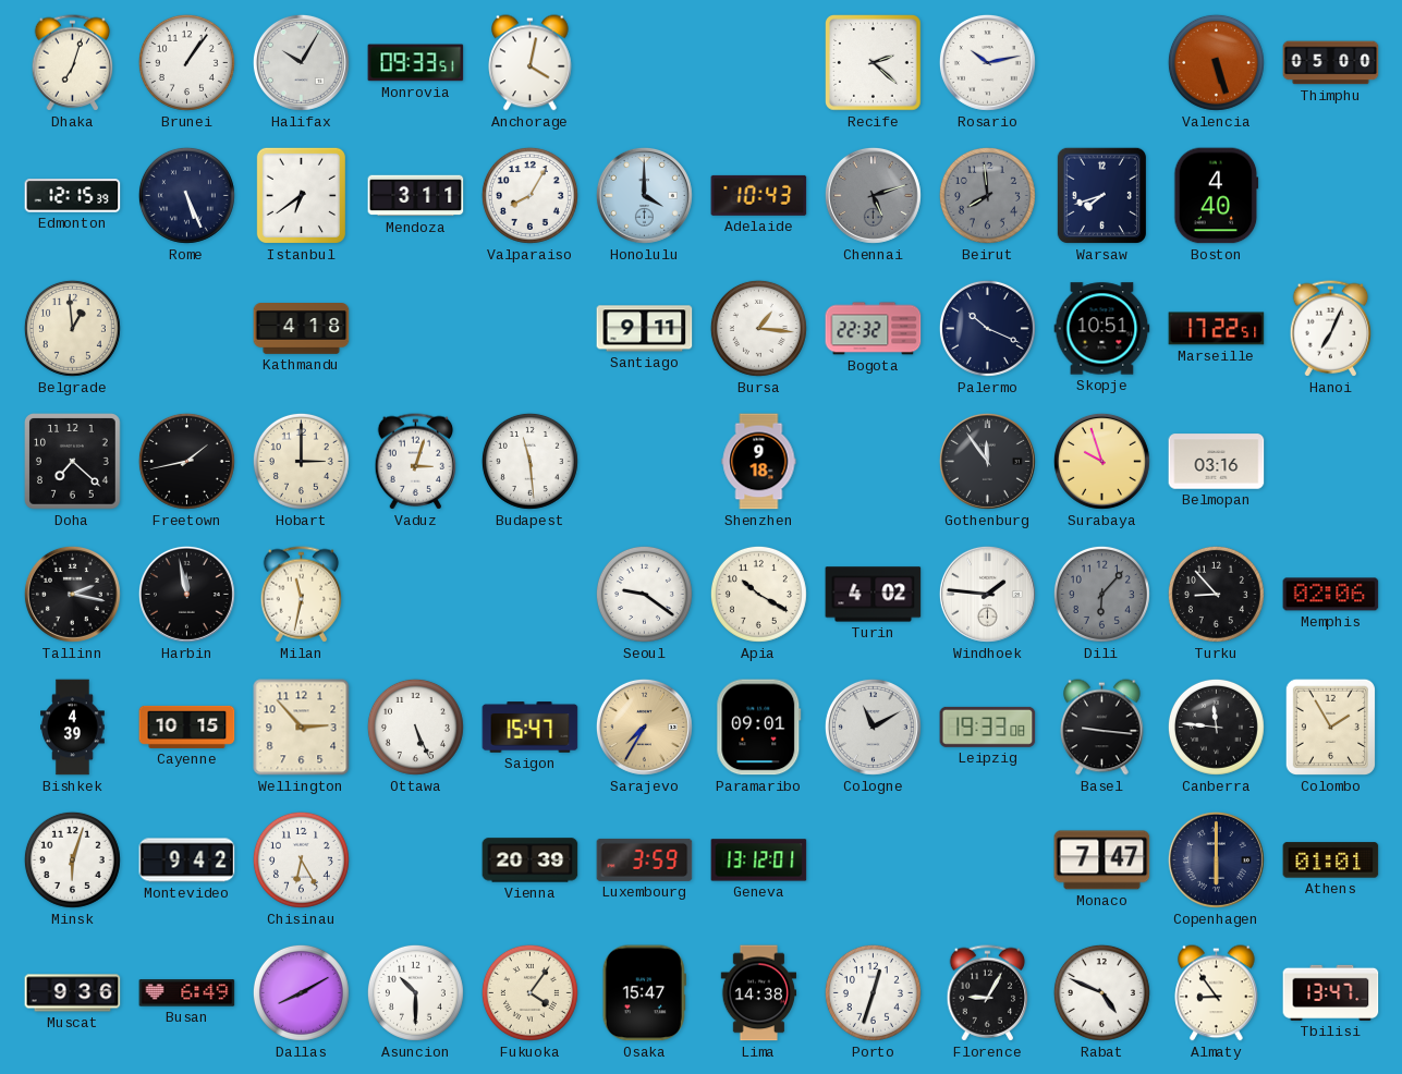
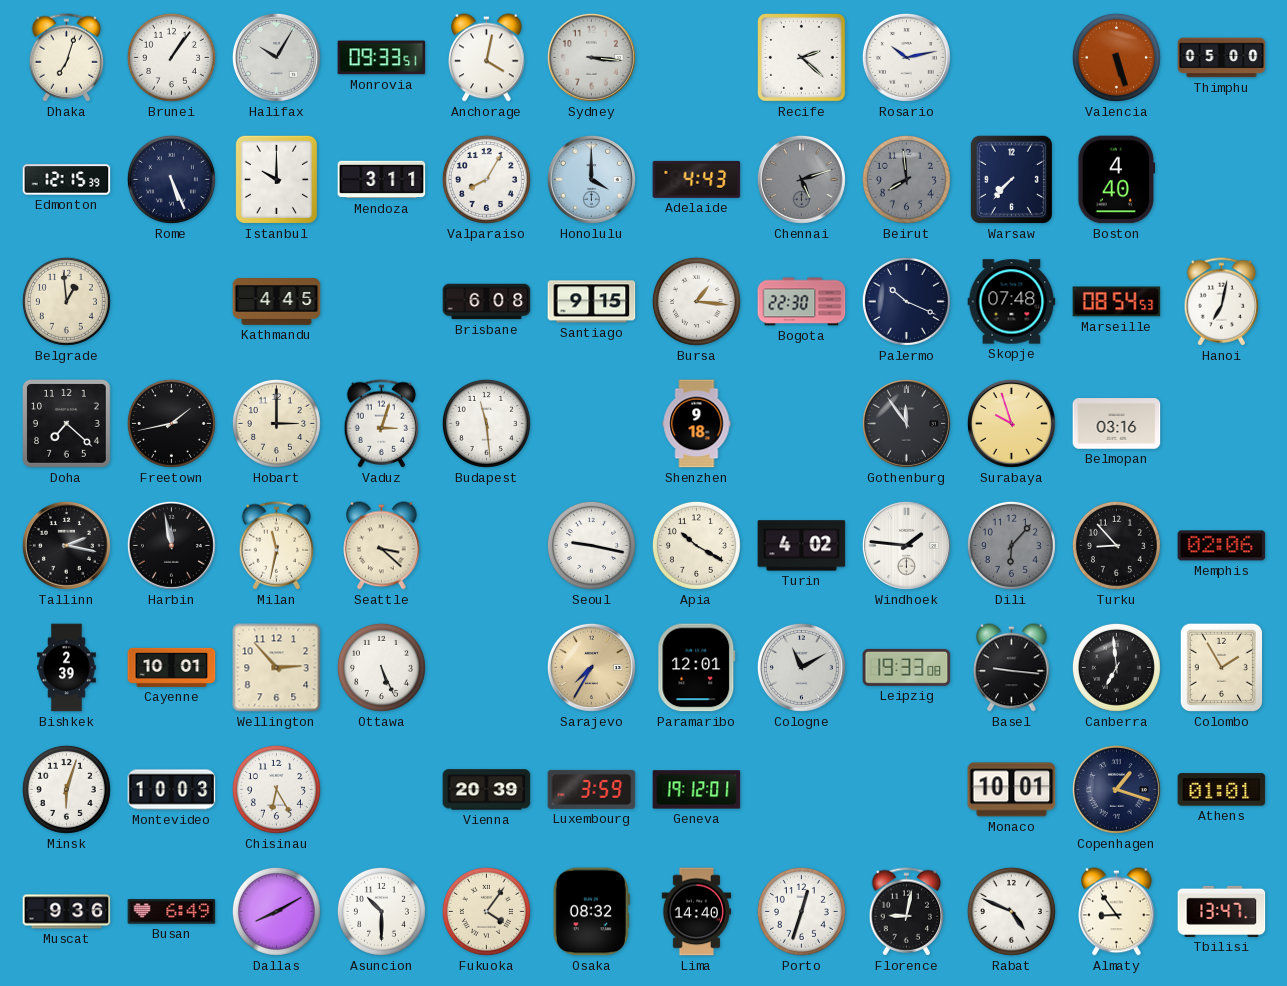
Sydney: none -> 3:16 (591, 57)
Istanbul: 6:39 -> 10:00 (276, 179)
Adelaide: 10:43 -> 4:43 (697, 179)
Warsaw: 7:42 -> 7:37 (1011, 179)
Kathmandu: 4:18 -> 4:45 (277, 302)
Brisbane: none -> 6:08 (487, 302)
Santiago: 9:11 -> 9:15 (592, 302)
Bogota: 22:32 -> 22:30 (802, 302)
Skopje: 10:51 -> 07:48 (1012, 302)
Marseille: 17:22 -> 08:54 (1117, 302)
Hanoi: 7:04 -> 7:02 (1222, 302)
Seattle: none -> 3:22 (382, 546)
Seoul: 9:21 -> 9:17 (591, 545)
Bishkek: 4:39 -> 2:39 (67, 668)
Cayenne: 10:15 -> 10:01 (172, 667)
Saigon: 15:47 -> none (531, 728)
Paramaribo: 09:01 -> 12:01 (697, 668)
Canberra: 11:46 -> 6:59 (1116, 667)
Montevideo: 9:42 -> 10:03 (172, 790)
Geneva: 13:12 -> 19:12 (697, 790)
Monaco: 7:47 -> 10:01 (1012, 790)
Copenhagen: 6:00 -> 1:18 (1116, 789)
Osaka: 15:47 -> 08:32 (591, 912)
Lima: 14:38 -> 14:40 (697, 912)
Florence: 9:05 -> 9:02 (907, 912)
